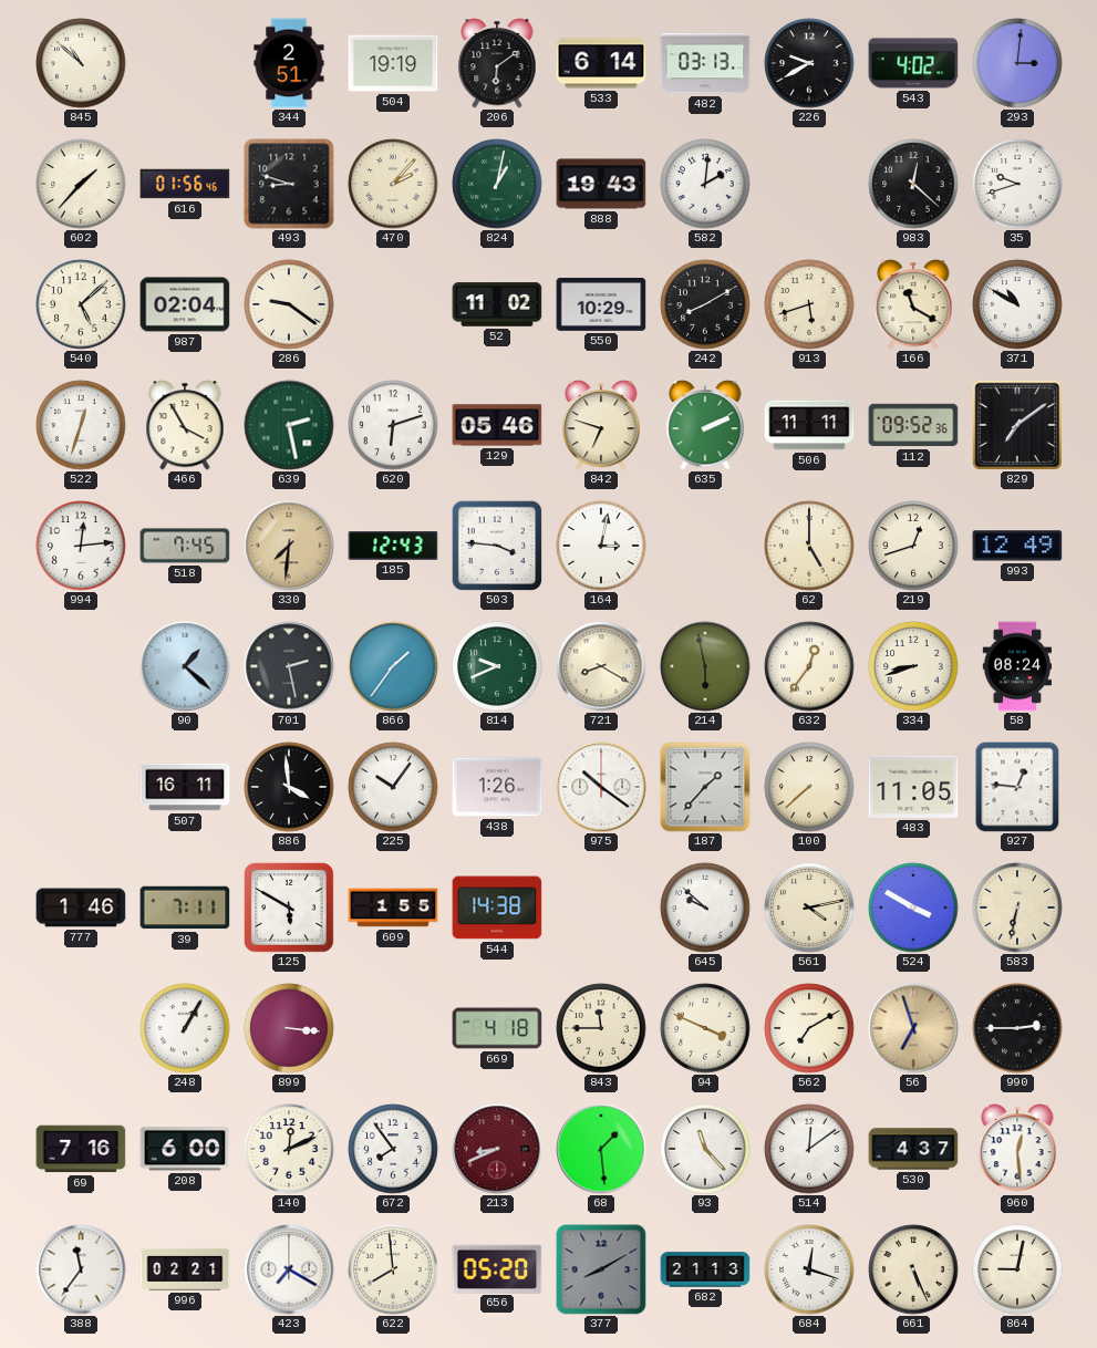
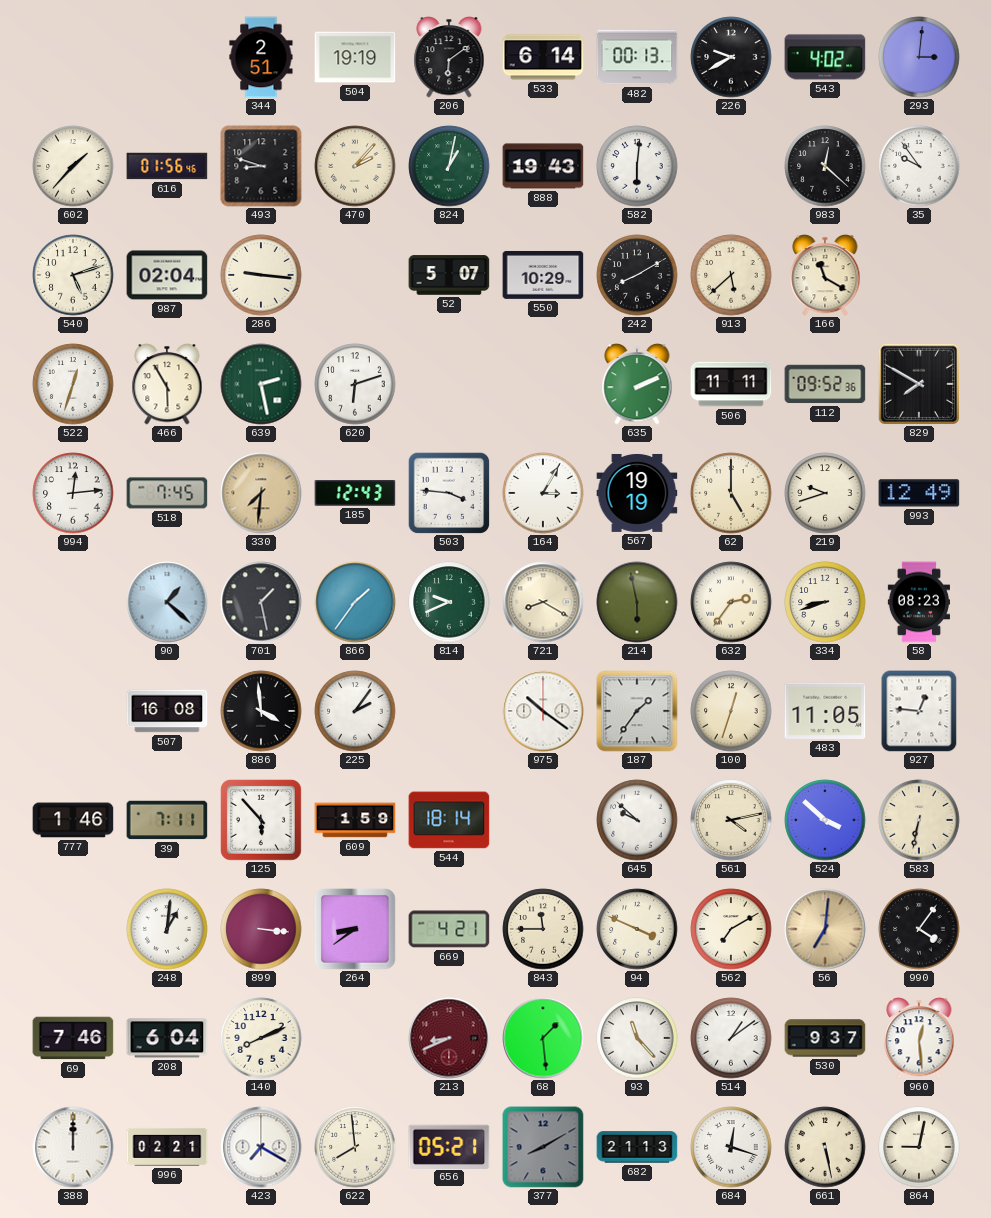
845: 10:52 -> none (81, 63)
482: 03:13 -> 00:13 (637, 57)
582: 2:01 -> 6:01 (637, 166)
35: 9:42 -> 9:54 (919, 166)
540: 5:08 -> 5:12 (73, 275)
286: 9:21 -> 9:16 (261, 275)
52: 11:02 -> 5:07 (449, 275)
913: 5:42 -> 5:38 (731, 275)
371: 10:50 -> none (1017, 304)
466: 3:55 -> 5:55 (167, 384)
129: 05:46 -> none (497, 425)
842: 6:48 -> none (601, 425)
829: 7:09 -> 7:50 (918, 383)
164: 3:02 -> 3:05 (543, 493)
567: none -> 19:19 (637, 493)
219: 12:42 -> 9:42 (825, 493)
701: 2:28 -> 1:28 (261, 602)
632: 12:36 -> 2:36 (731, 602)
58: 08:24 -> 08:23 (918, 602)
507: 16:11 -> 16:08 (167, 711)
225: 10:06 -> 2:06 (355, 711)
438: 1:26 -> none (497, 787)
187: 1:37 -> 1:36 (637, 711)
100: 7:38 -> 12:33 (731, 711)
125: 5:50 -> 5:53 (262, 821)
609: 1:55 -> 1:59 (355, 820)
544: 14:38 -> 18:14 (449, 820)
524: 3:50 -> 3:52 (825, 820)
248: 1:05 -> 1:01 (167, 929)
264: none -> 8:39 (356, 930)
669: 4:18 -> 4:21 (449, 929)
56: 6:57 -> 7:01 (825, 929)
990: 2:45 -> 4:06 (919, 929)
69: 7:16 -> 7:46 (73, 1038)
208: 6:00 -> 6:04 (167, 1038)
140: 12:11 -> 8:11 (261, 1038)
672: 7:54 -> none (393, 1149)
514: 12:09 -> 1:09 (731, 1038)
530: 4:37 -> 9:37 (825, 1038)
388: 11:36 -> 12:00 (73, 1147)
656: 05:20 -> 05:21 (449, 1146)
661: 5:26 -> 5:28 (825, 1147)
